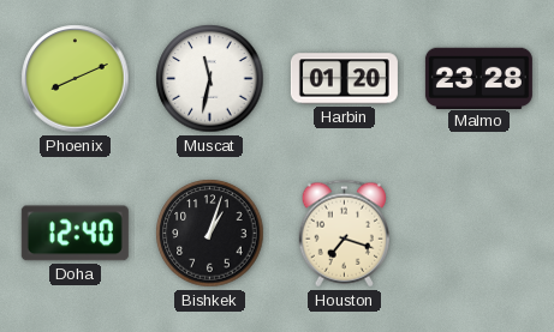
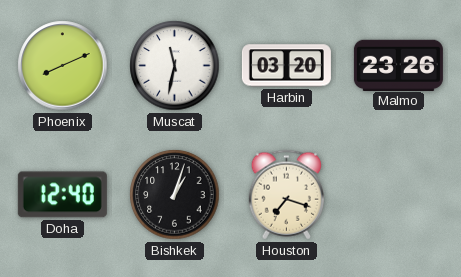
Harbin: 01:20 -> 03:20 (286, 66)
Malmo: 23:28 -> 23:26 (398, 65)
